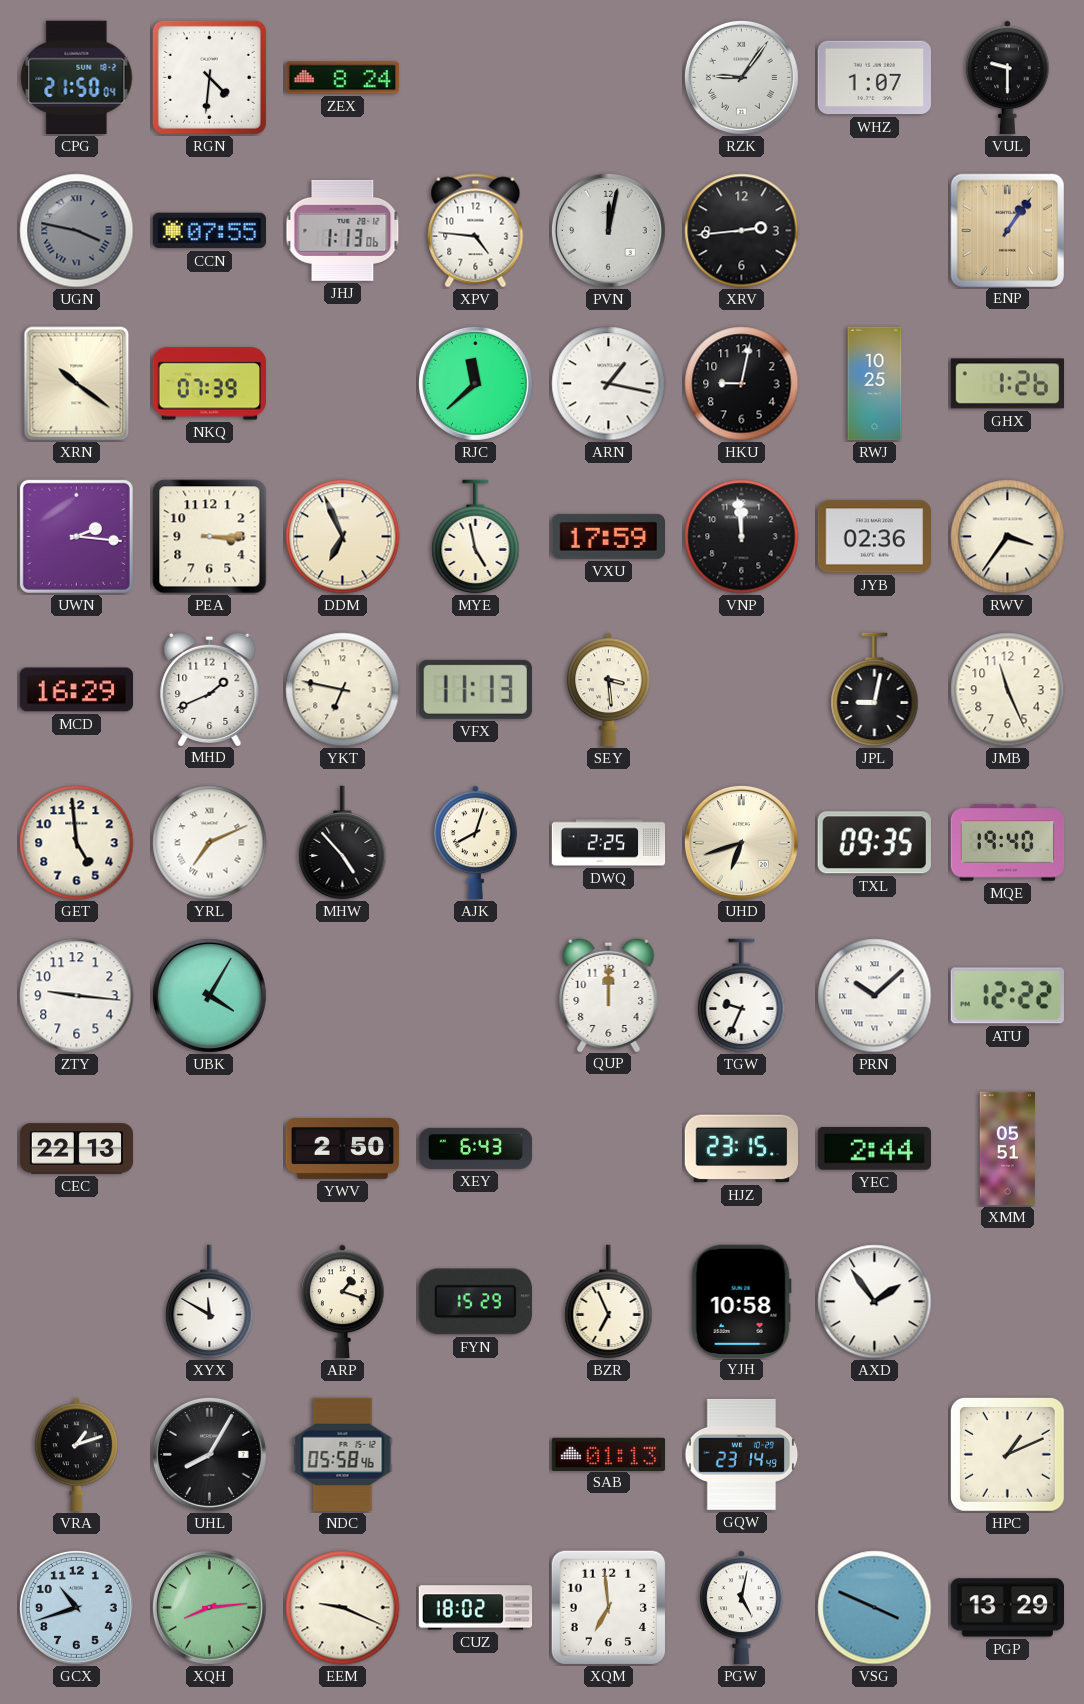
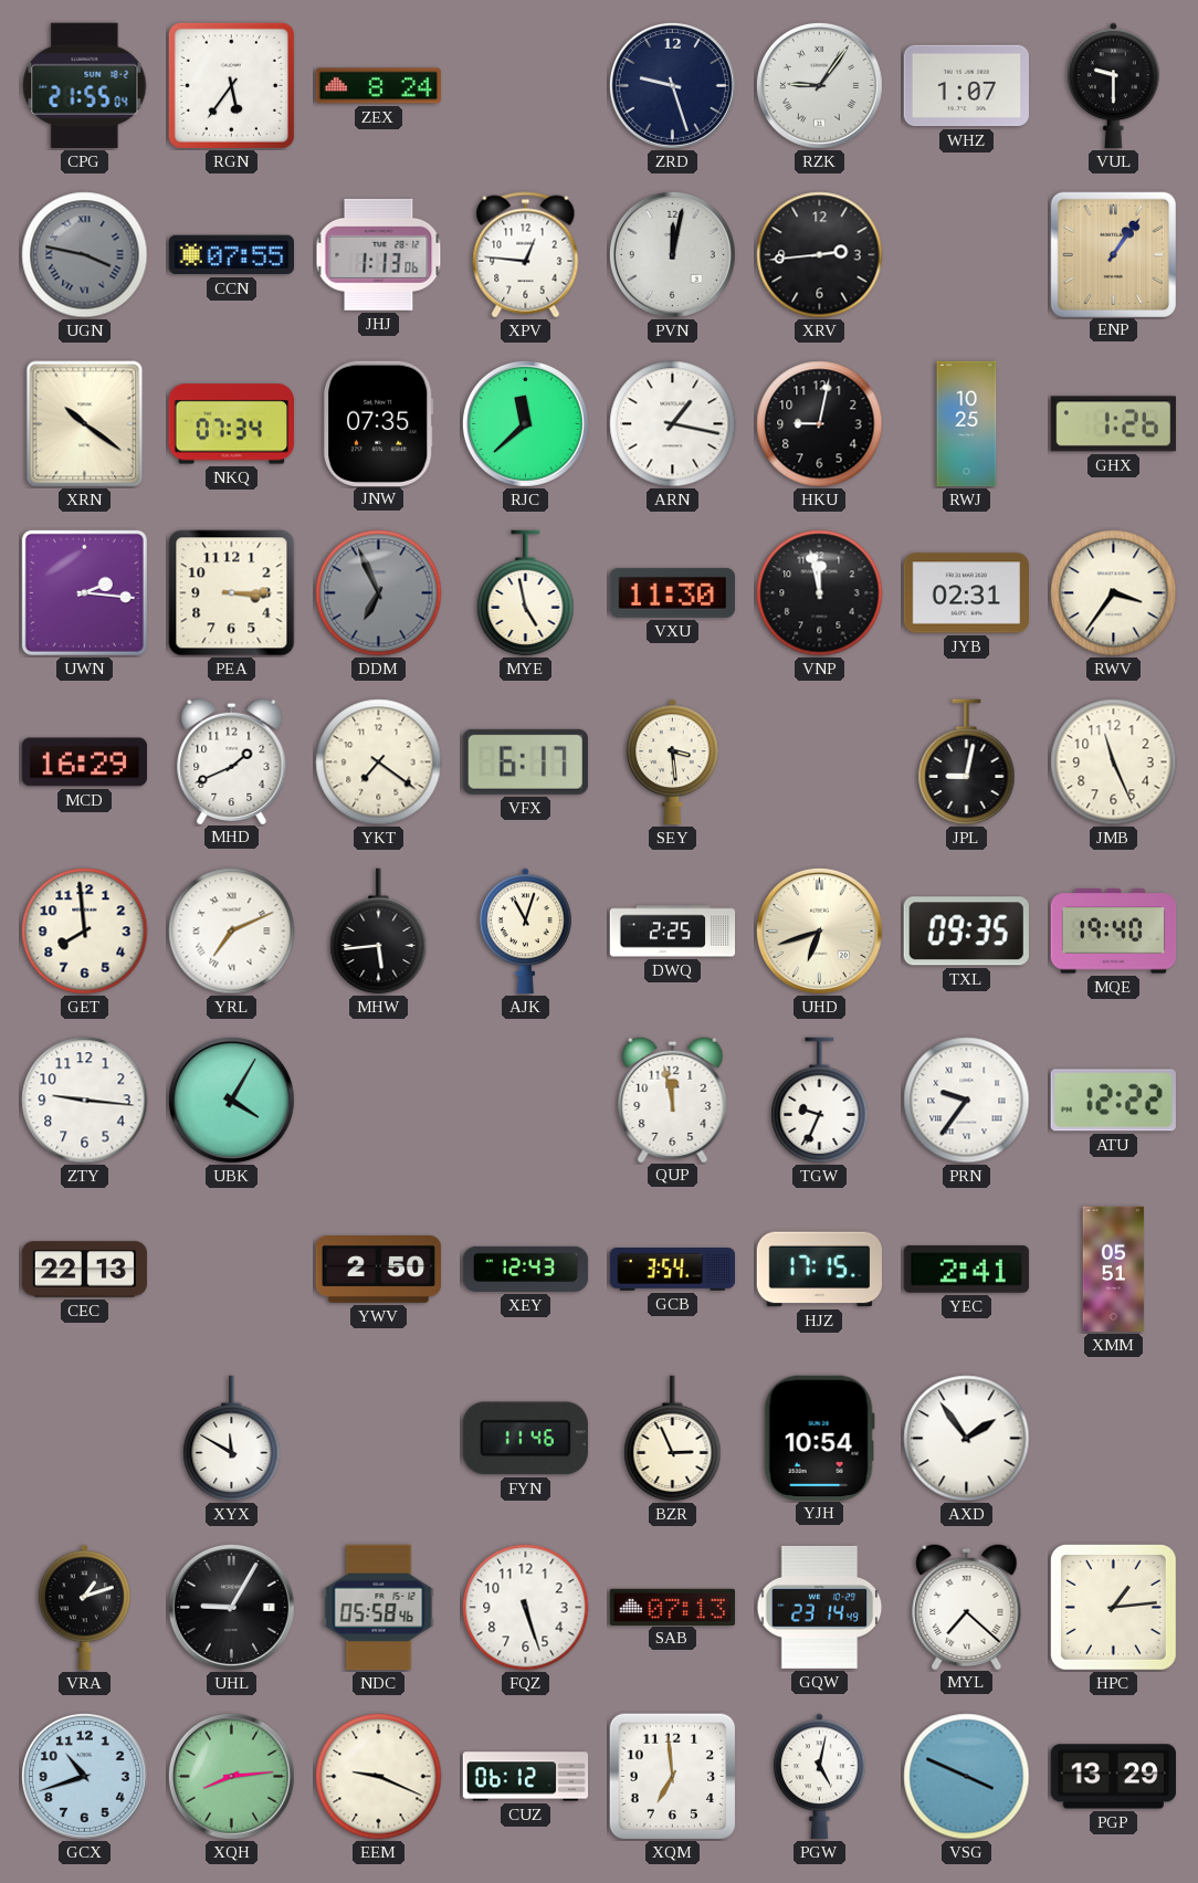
CPG: 21:50 -> 21:55 (85, 85)
RGN: 4:31 -> 5:36 (231, 85)
ZRD: none -> 9:27 (672, 85)
XPV: 4:46 -> 12:46 (526, 255)
NKQ: 07:39 -> 07:34 (231, 424)
JNW: none -> 07:35 (378, 423)
DDM dial: cream -> grey (379, 593)
VXU: 17:59 -> 11:30 (672, 592)
VNP: 11:59 -> 11:58 (820, 593)
JYB: 02:36 -> 02:31 (967, 593)
YKT: 6:47 -> 7:21 (379, 762)
VFX: 11:13 -> 6:17 (525, 761)
GET: 4:59 -> 7:59 (85, 932)
MHW: 4:53 -> 5:44 (379, 932)
AJK: 8:03 -> 11:03 (526, 932)
QUP: 12:00 -> 11:58 (673, 1098)
PRN: 10:08 -> 9:36 (967, 1101)
XEY: 6:43 -> 12:43 (526, 1269)
GCB: none -> 3:54 (673, 1270)
HJZ: 23:15 -> 17:15 (820, 1270)
YEC: 2:44 -> 2:41 (966, 1270)
ARP: 1:18 -> none (343, 1302)
FYN: 15:29 -> 11:46 (525, 1439)
BZR: 6:56 -> 2:56 (673, 1439)
YJH: 10:58 -> 10:54 (819, 1438)
UHL: 8:05 -> 9:05 (231, 1607)
FQZ: none -> 5:27 (526, 1608)
SAB: 01:13 -> 07:13 (673, 1607)
MYL: none -> 7:22 (967, 1606)
HPC: 1:11 -> 1:14 (1113, 1607)
CUZ: 18:02 -> 06:12 (526, 1777)
